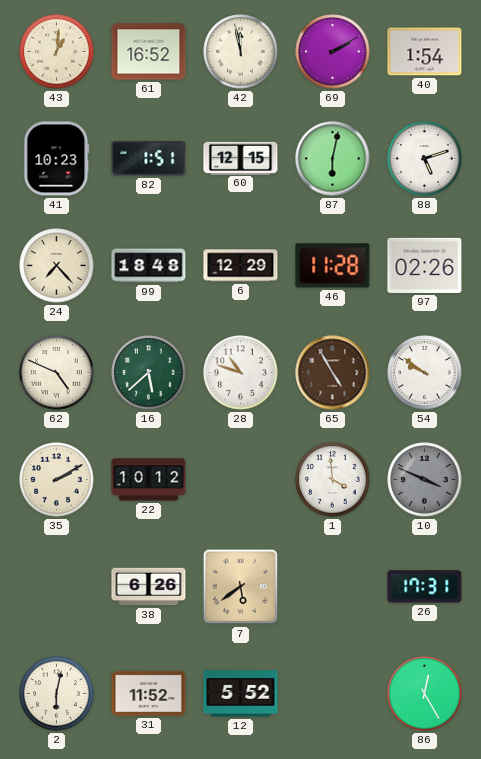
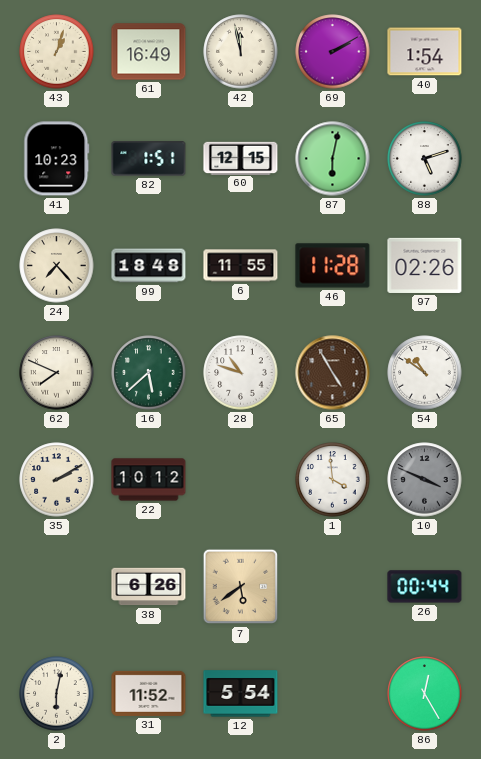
43: 1:01 -> 1:03 (57, 52)
61: 16:52 -> 16:49 (149, 52)
6: 12:29 -> 11:55 (241, 266)
62: 4:49 -> 7:49 (57, 373)
54: 9:51 -> 10:51 (425, 373)
26: 17:31 -> 00:44 (425, 587)
12: 5:52 -> 5:54 (241, 694)
